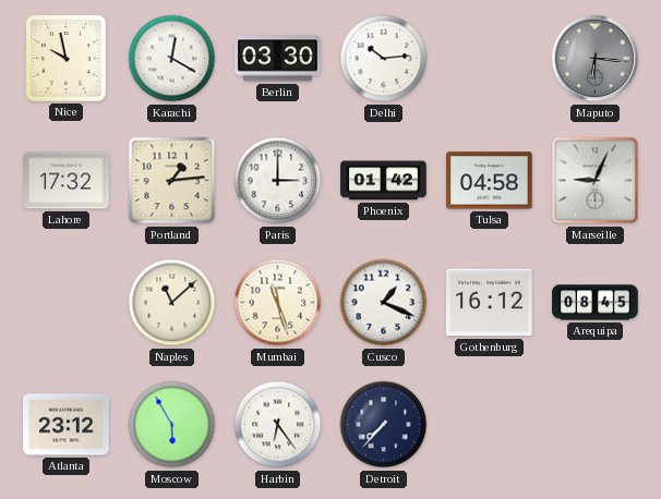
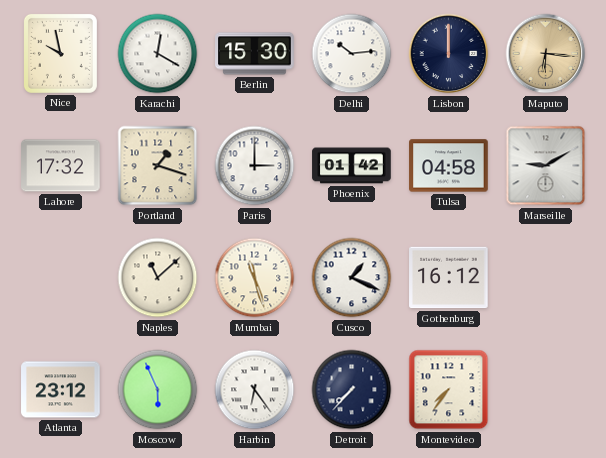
Berlin: 03:30 -> 15:30 (255, 54)
Lisbon: none -> 12:00 (449, 54)
Maputo dial: grey -> champagne (546, 54)
Portland: 1:14 -> 1:18 (158, 166)
Marseille: 9:04 -> 9:10 (546, 166)
Arequipa: 08:45 -> none (596, 303)
Moscow: 5:55 -> 5:56 (158, 390)
Montevideo: none -> 7:36 (449, 390)
